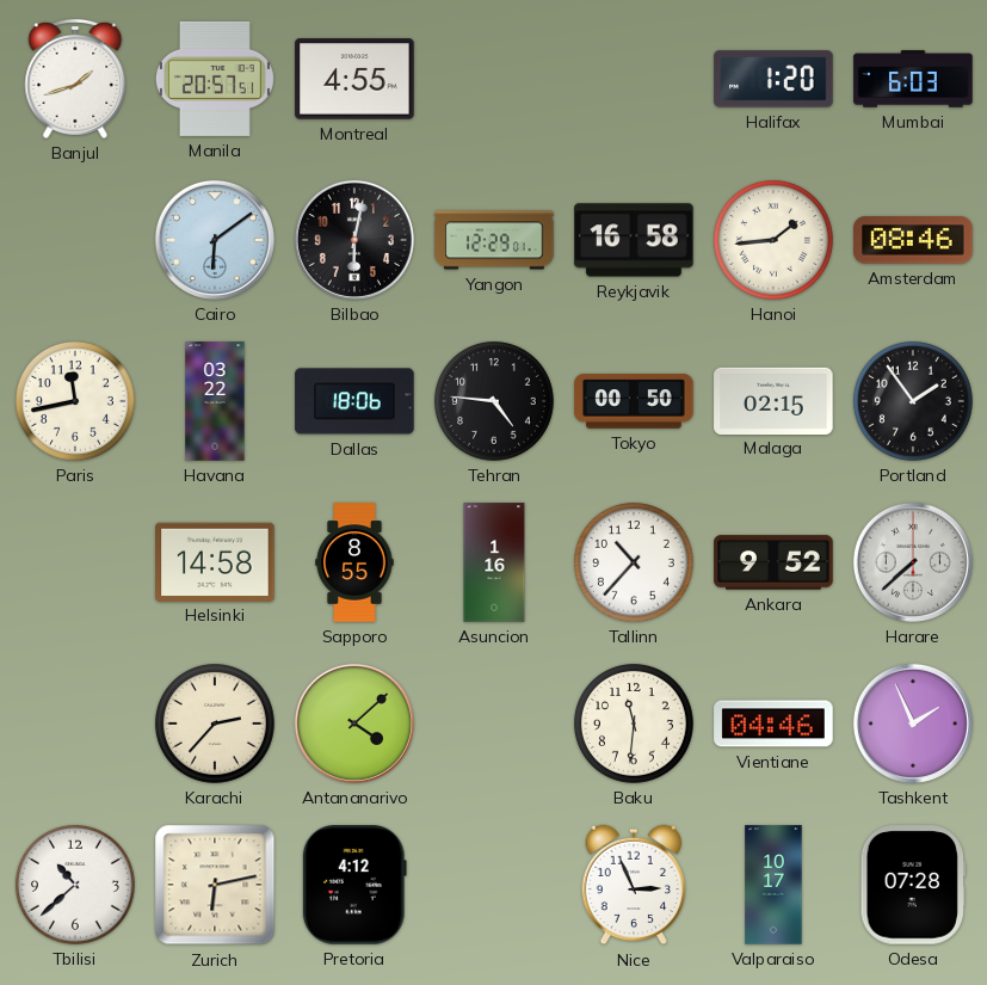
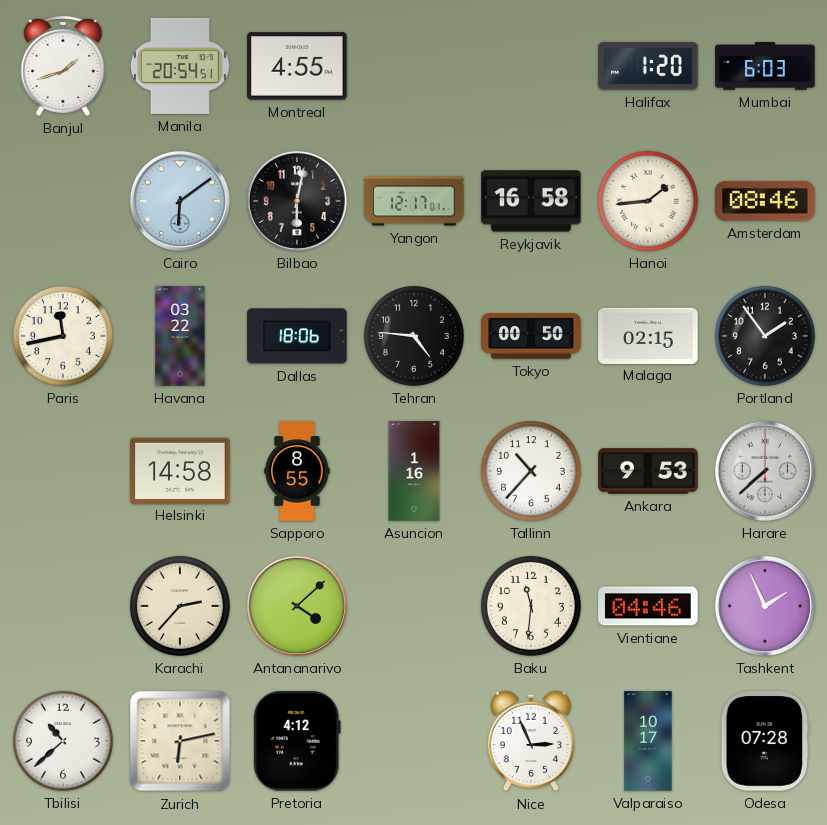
Manila: 20:57 -> 20:54 (180, 66)
Yangon: 12:29 -> 12:17 (414, 201)
Ankara: 9:52 -> 9:53 (648, 471)
